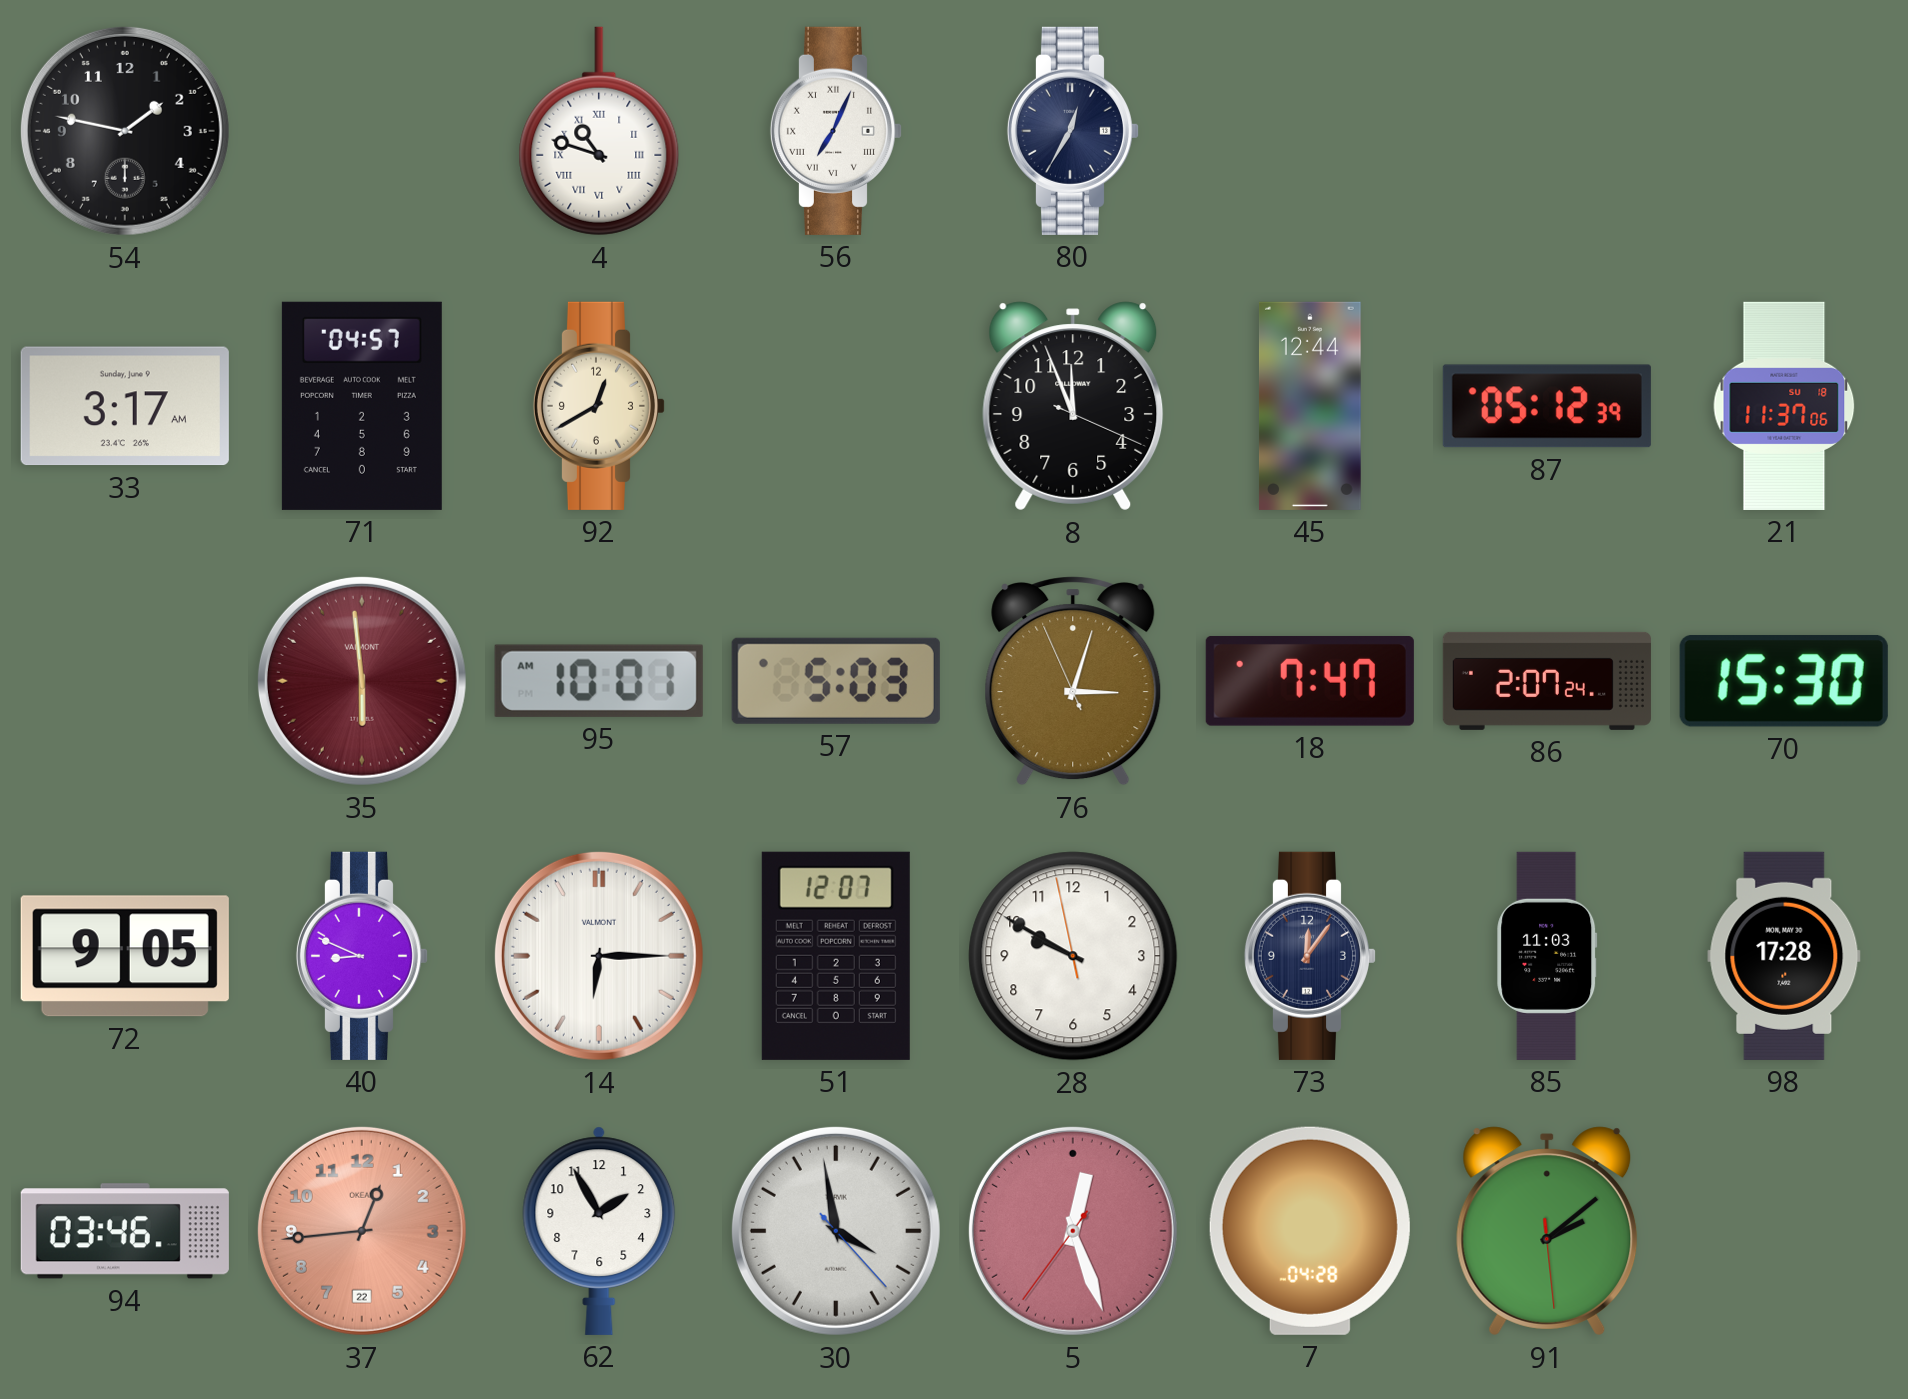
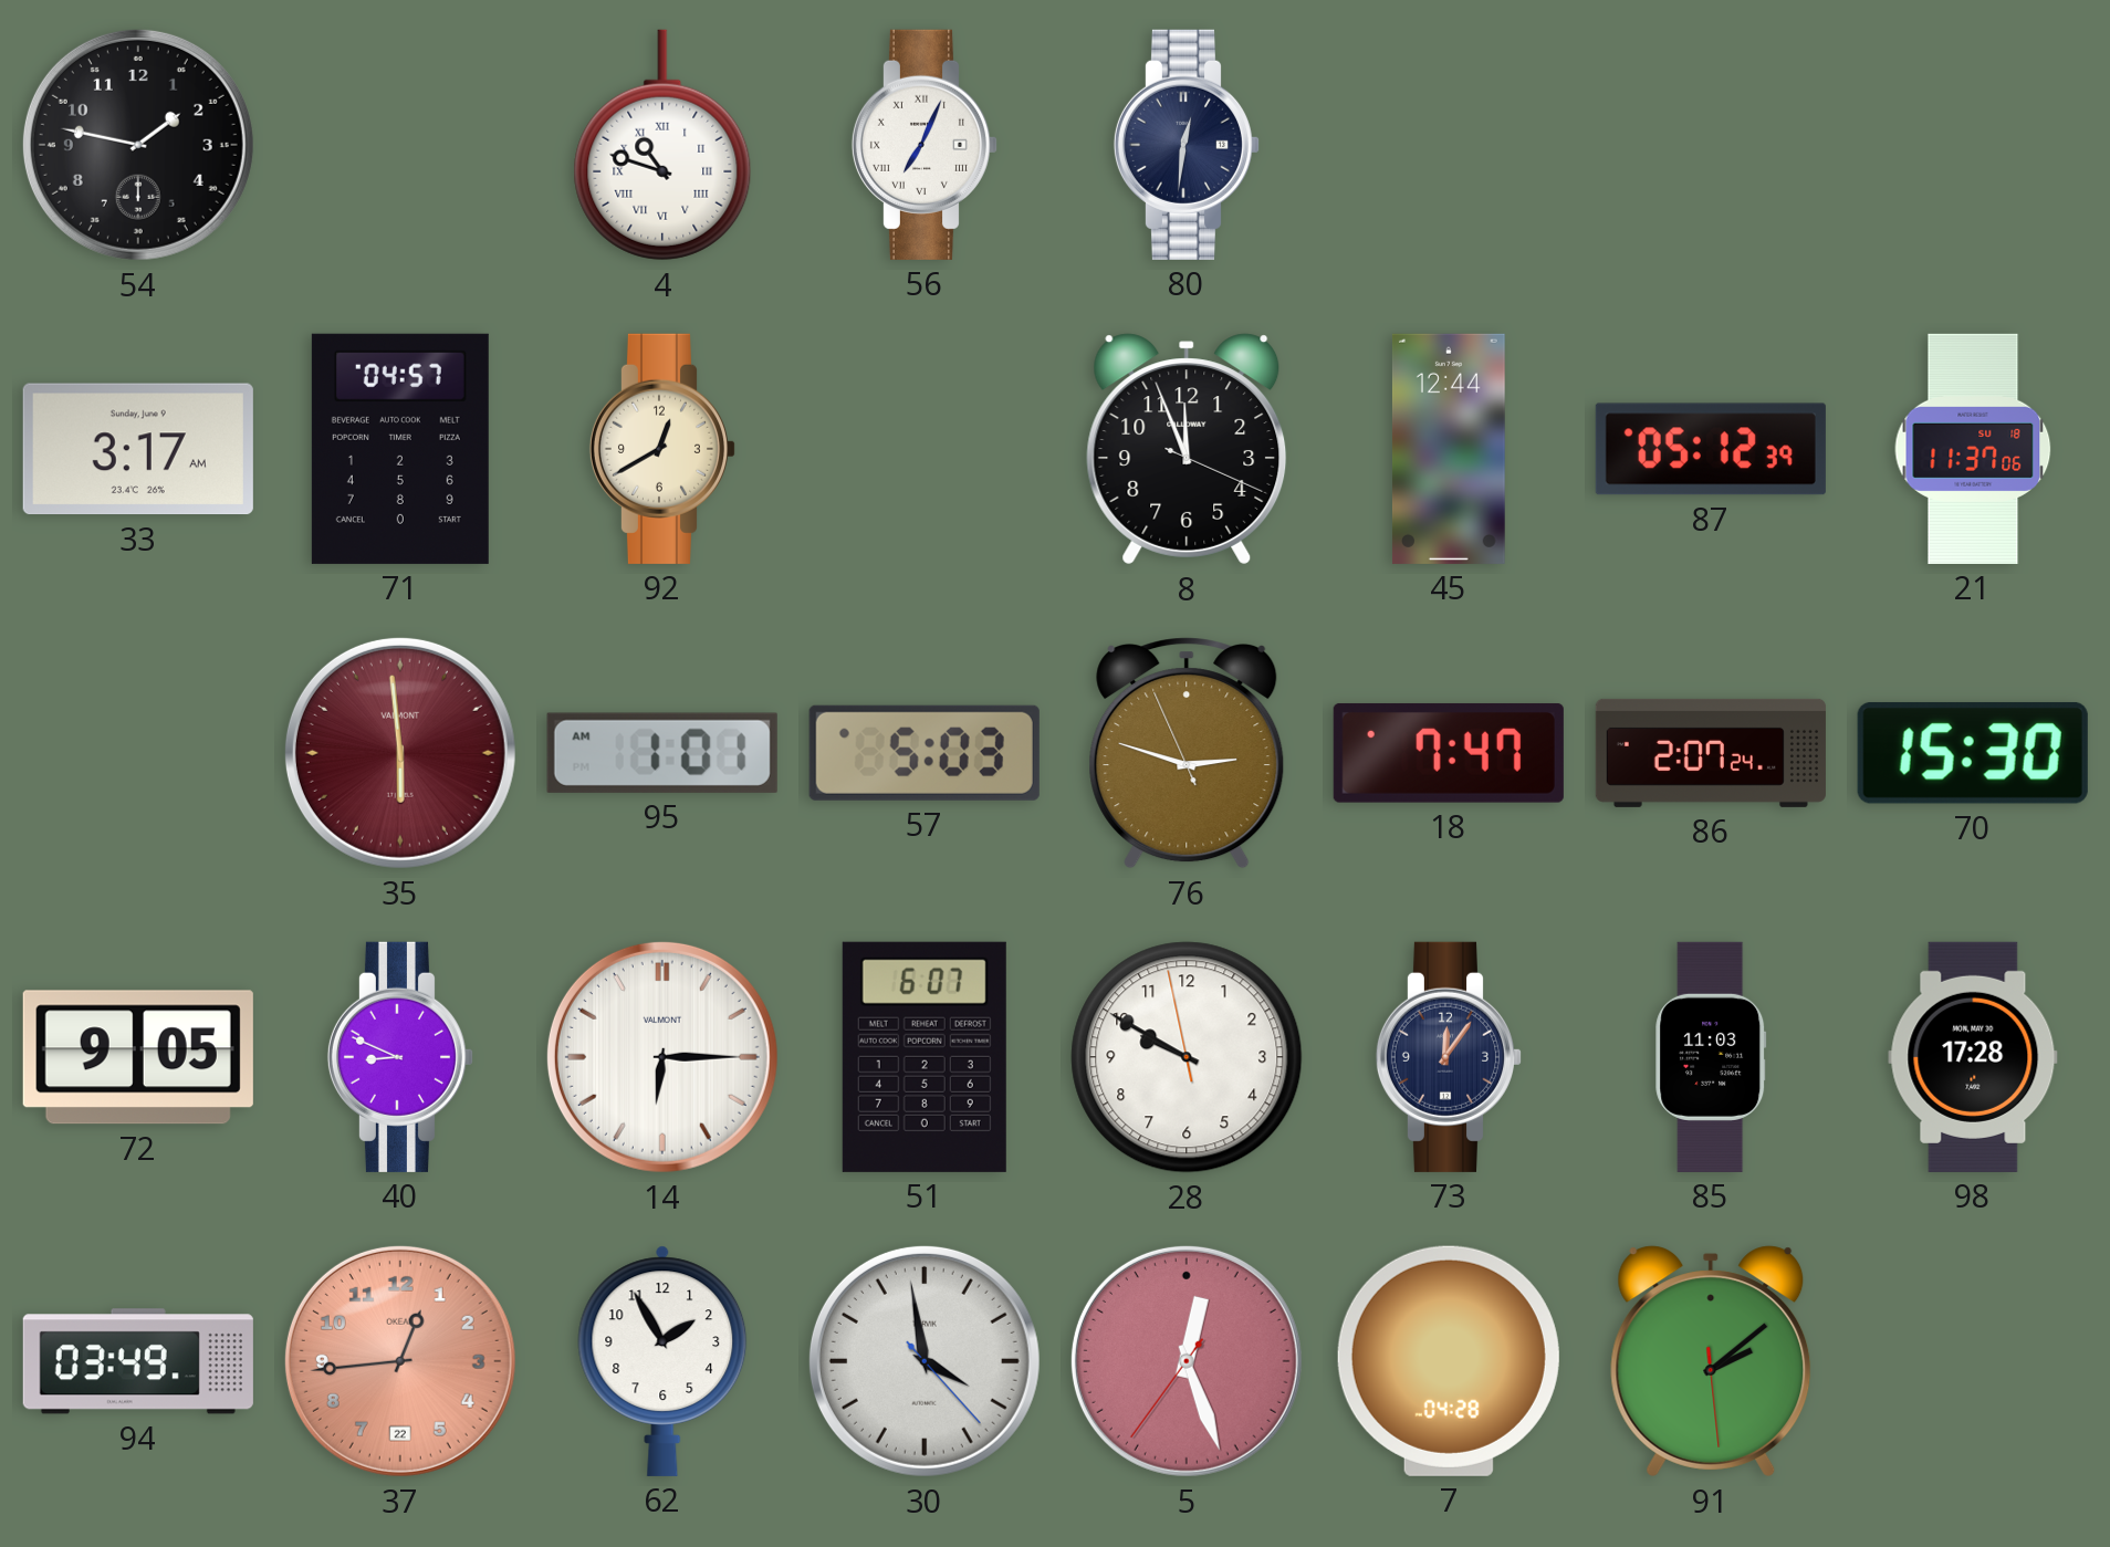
80: 12:35 -> 12:31 (1185, 145)
95: 10:01 -> 1:01 (662, 753)
76: 3:02 -> 2:47 (1187, 753)
51: 12:07 -> 6:07 (925, 1057)
94: 03:46 -> 03:49 (138, 1361)
